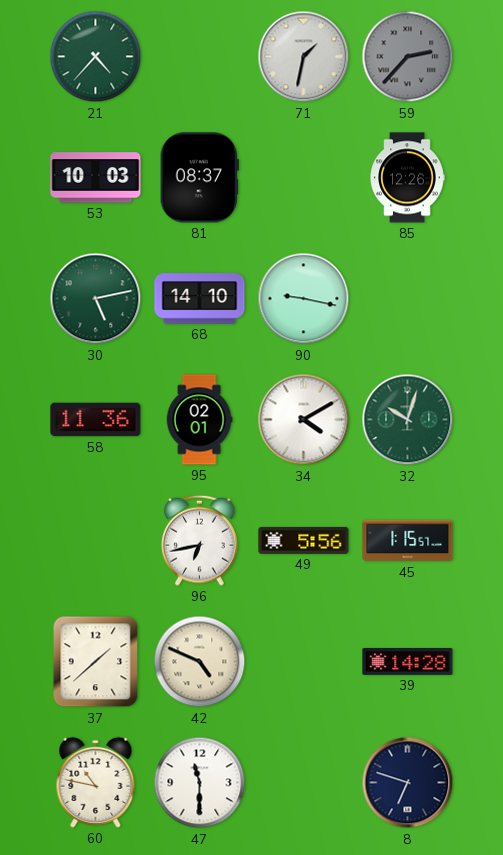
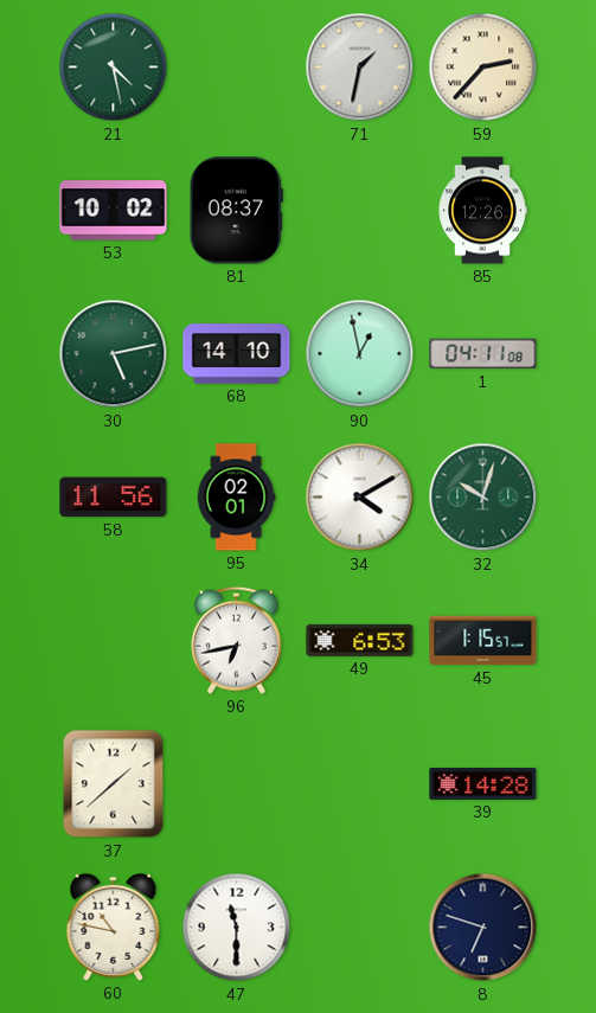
21: 4:37 -> 4:28 (114, 68)
59 dial: grey -> cream (483, 68)
53: 10:03 -> 10:02 (114, 211)
90: 9:17 -> 12:58 (360, 354)
1: none -> 04:11 (483, 354)
58: 11:36 -> 11:56 (114, 498)
49: 5:56 -> 6:53 (360, 640)
42: 4:49 -> none (200, 662)
